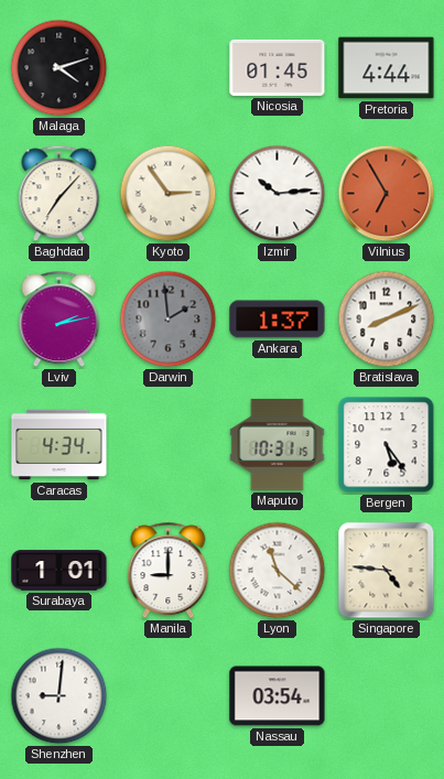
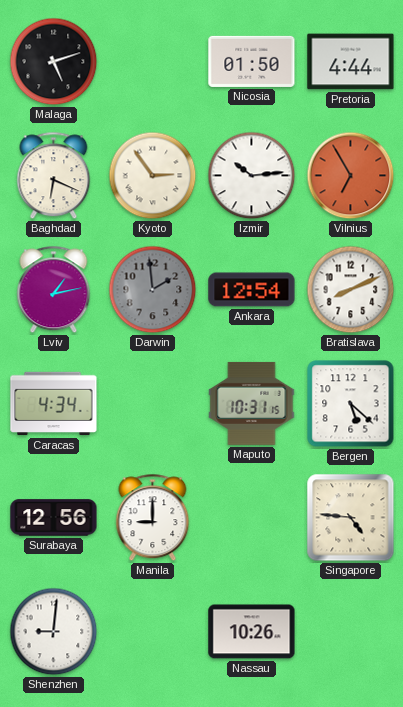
Malaga: 4:12 -> 5:12 (54, 62)
Nicosia: 01:45 -> 01:50 (252, 61)
Baghdad: 7:07 -> 6:19 (54, 176)
Lviv: 2:13 -> 1:13 (54, 290)
Ankara: 1:37 -> 12:54 (252, 290)
Bergen: 5:24 -> 5:22 (351, 404)
Surabaya: 1:01 -> 12:56 (54, 518)
Lyon: 11:22 -> none (278, 571)
Nassau: 03:54 -> 10:26 (252, 632)
